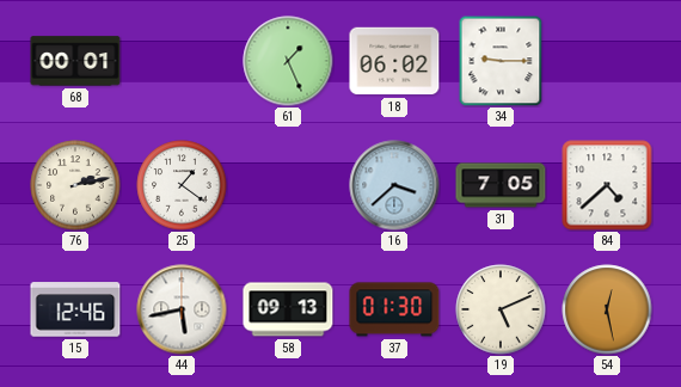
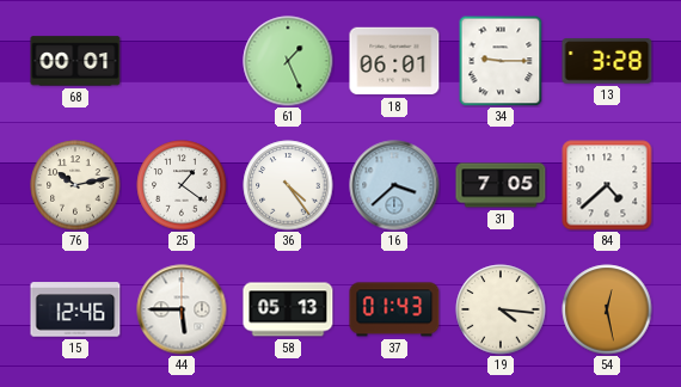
18: 06:02 -> 06:01 (394, 61)
13: none -> 3:28 (607, 61)
76: 2:13 -> 10:13 (75, 185)
36: none -> 4:24 (288, 185)
44: 5:43 -> 5:45 (182, 309)
58: 09:13 -> 05:13 (288, 309)
37: 01:30 -> 01:43 (394, 309)
19: 5:11 -> 4:16 (501, 309)
